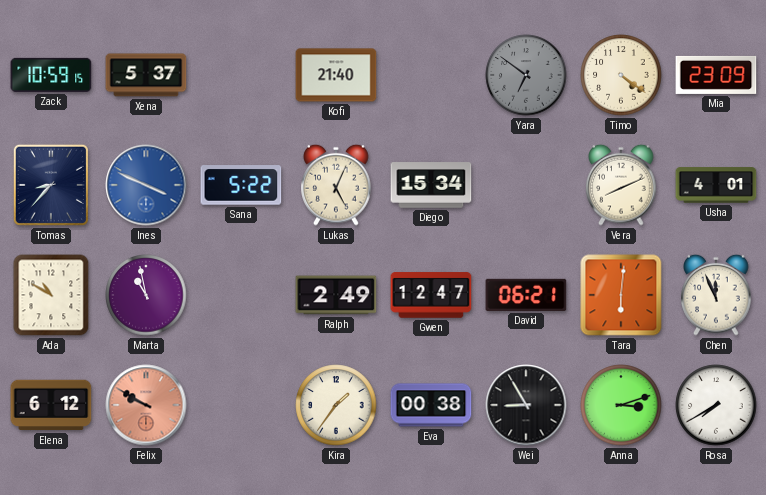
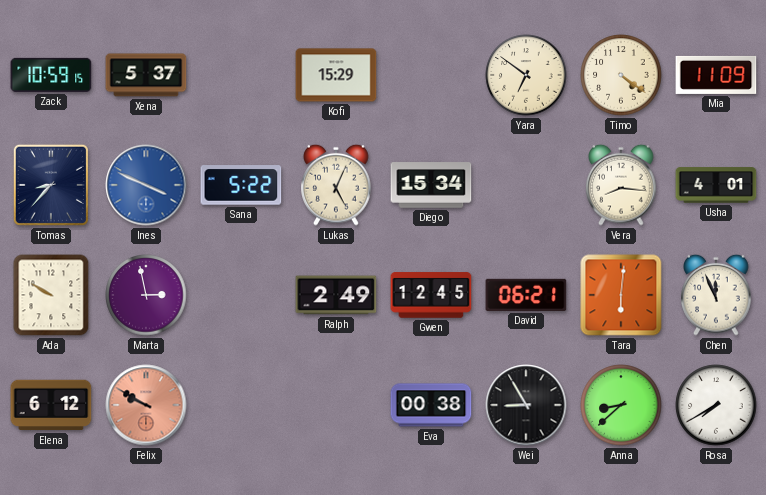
Kofi: 21:40 -> 15:29 (336, 75)
Yara dial: grey -> cream (526, 75)
Mia: 23:09 -> 11:09 (716, 75)
Vera: 8:11 -> 8:16 (621, 185)
Ada: 10:50 -> 9:50 (51, 295)
Marta: 10:58 -> 2:58 (146, 295)
Gwen: 12:47 -> 12:45 (431, 295)
Kira: 1:36 -> none (336, 405)
Anna: 3:12 -> 8:38 (621, 405)
